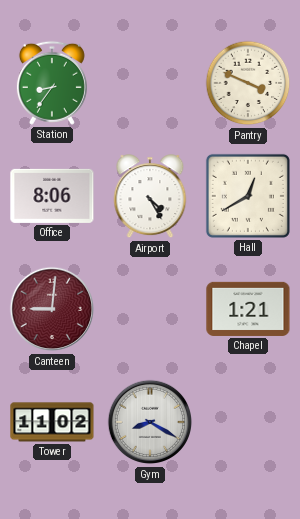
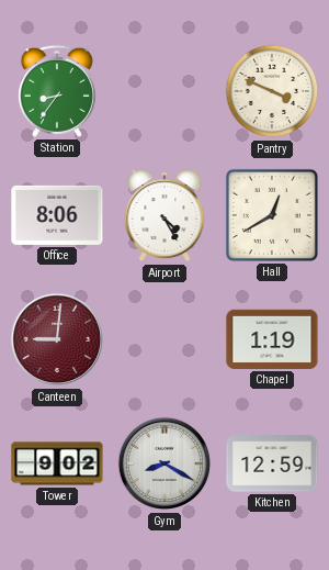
Chapel: 1:21 -> 1:19 (272, 339)
Tower: 11:02 -> 9:02 (57, 463)
Kitchen: none -> 12:59 (272, 463)
